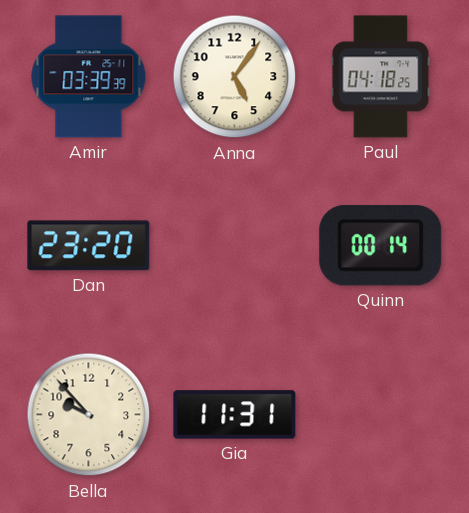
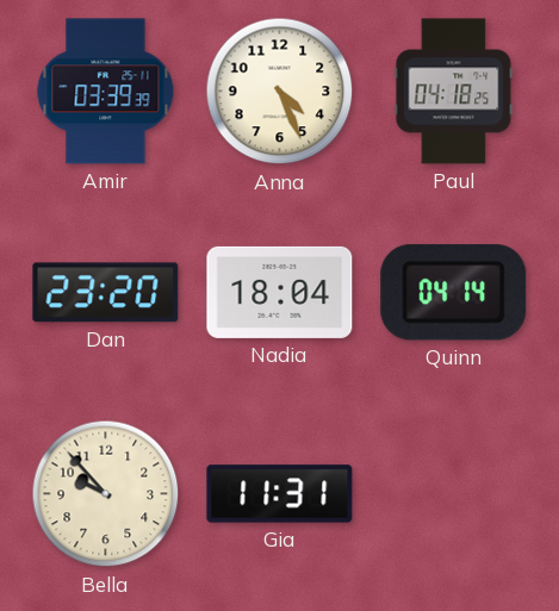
Anna: 5:06 -> 4:26 (280, 92)
Nadia: none -> 18:04 (280, 292)
Quinn: 00:14 -> 04:14 (454, 293)
